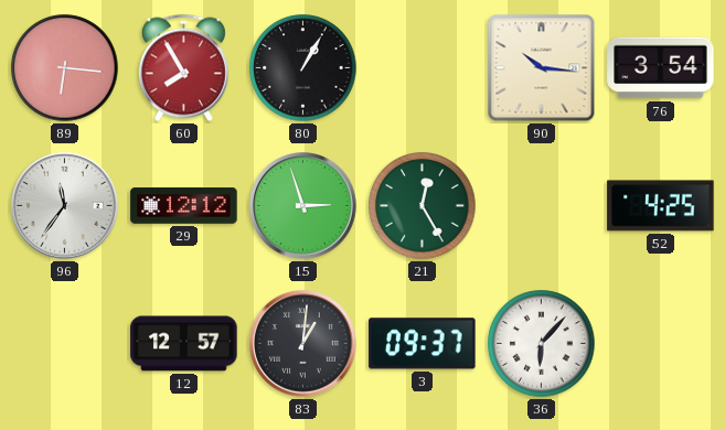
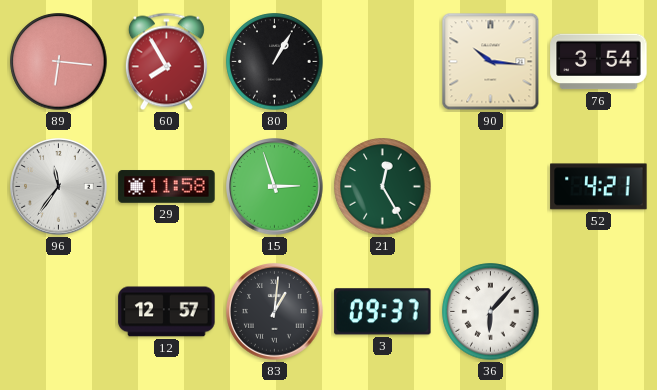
29: 12:12 -> 11:58 (167, 187)
52: 4:25 -> 4:21 (599, 187)
